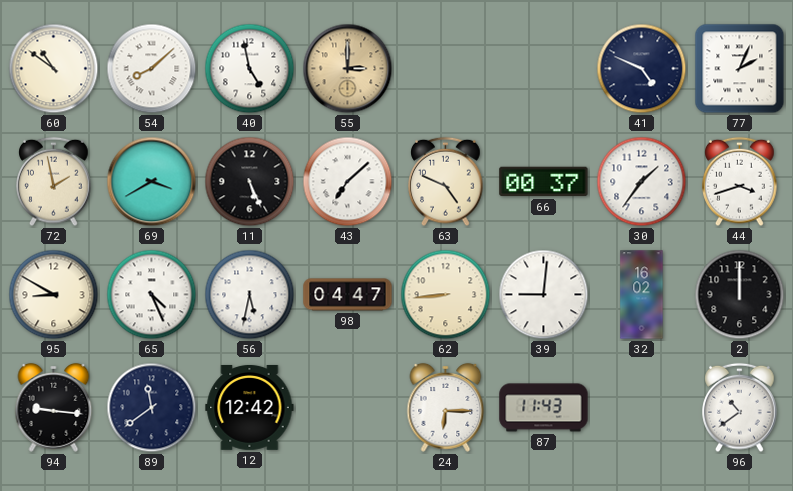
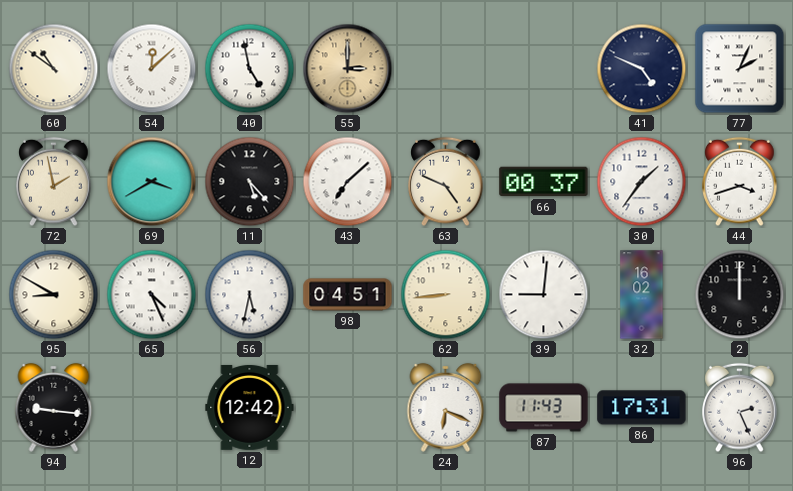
54: 8:08 -> 12:08 (152, 69)
11: 5:26 -> 5:23 (250, 182)
98: 04:47 -> 04:51 (348, 295)
89: 11:39 -> none (152, 408)
24: 6:15 -> 6:19 (446, 407)
86: none -> 17:31 (642, 408)
96: 10:39 -> 2:26 (740, 408)
